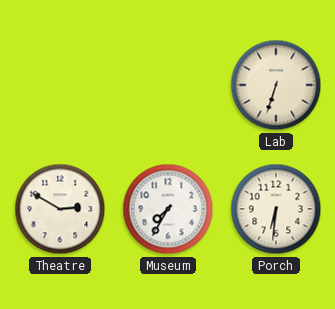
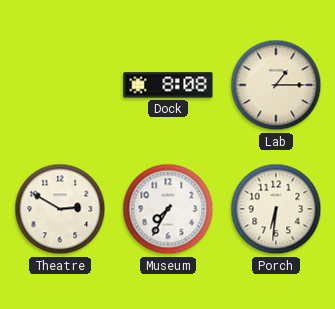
Dock: none -> 8:08 (168, 85)
Lab: 6:33 -> 1:15 (276, 85)
